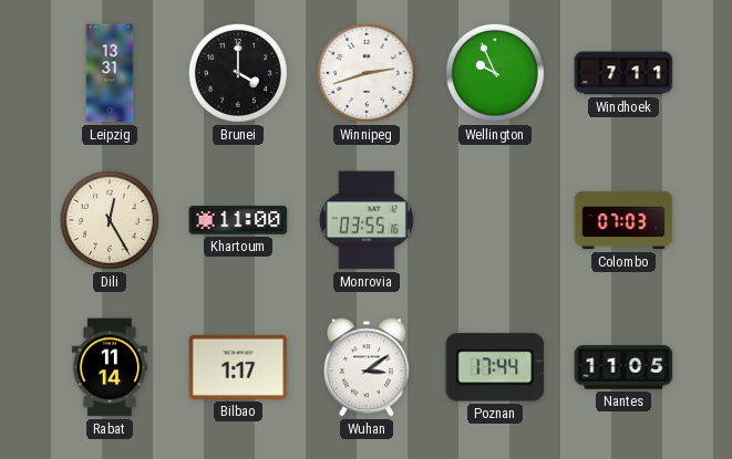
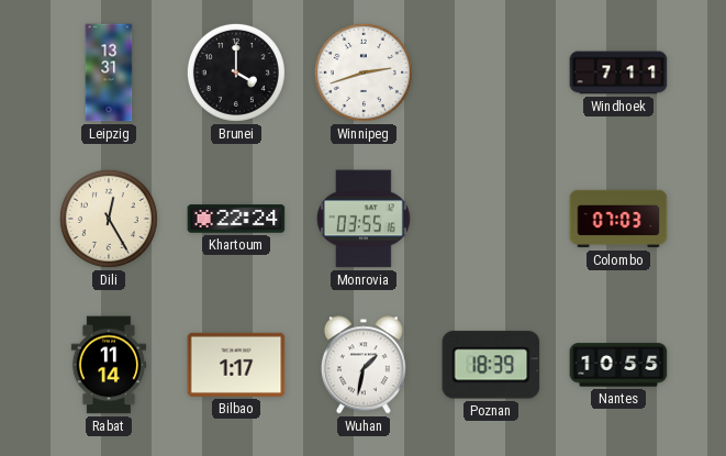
Wellington: 9:56 -> none (495, 73)
Khartoum: 11:00 -> 22:24 (236, 219)
Wuhan: 3:09 -> 1:32 (364, 365)
Poznan: 17:44 -> 18:39 (491, 365)
Nantes: 11:05 -> 10:55 (618, 365)
